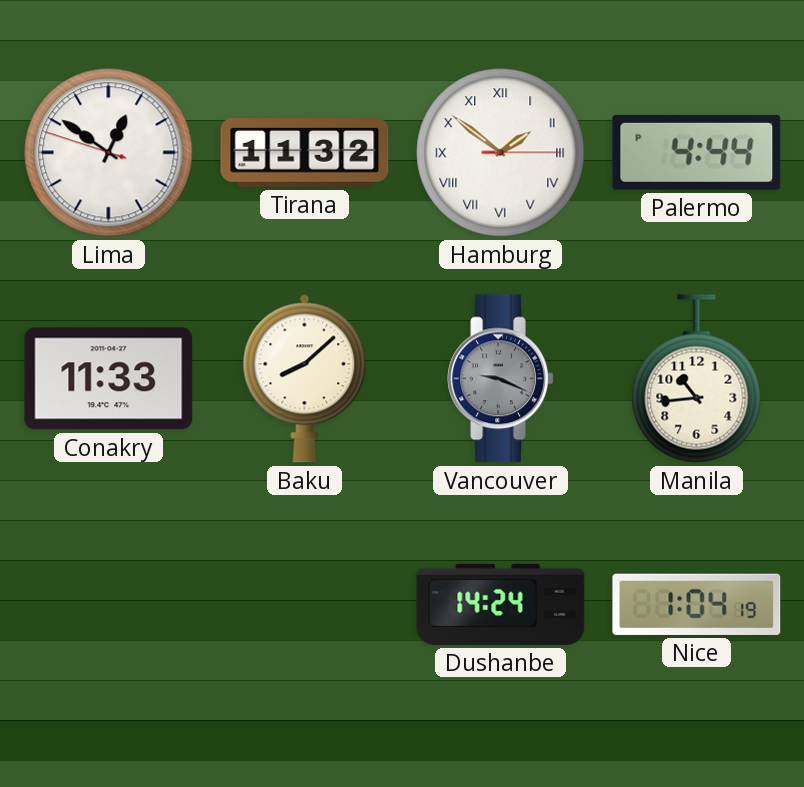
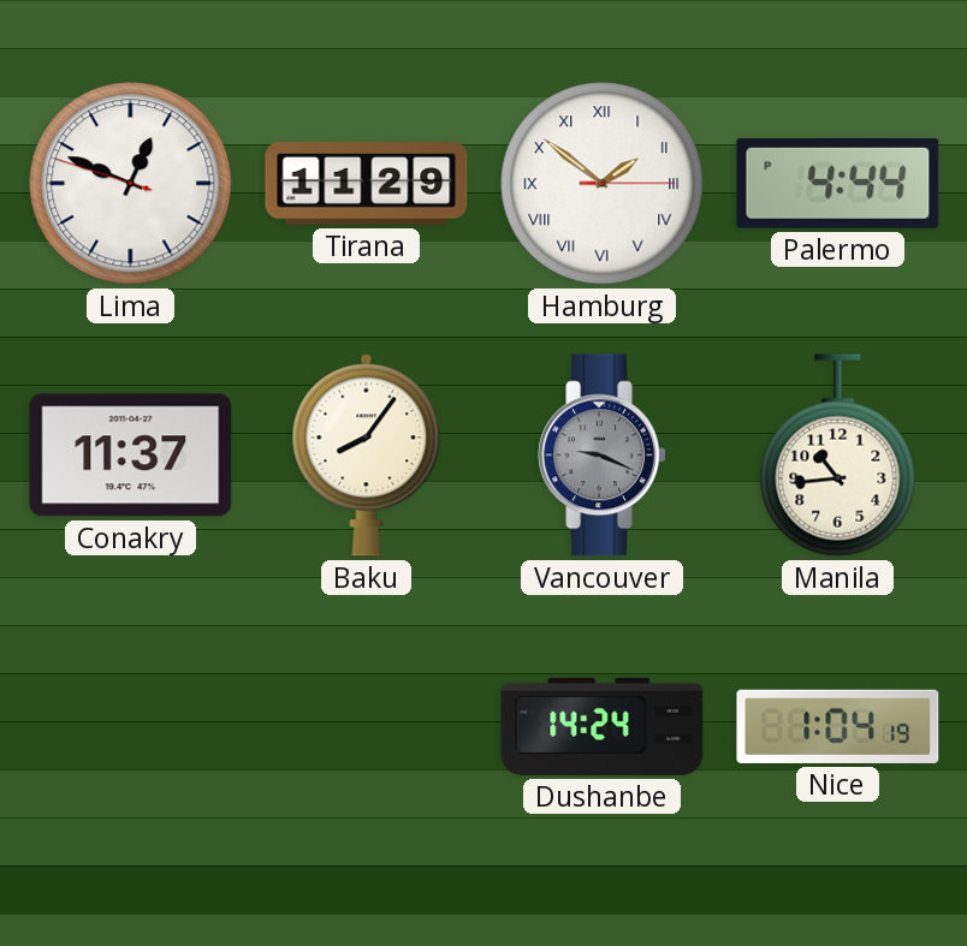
Lima: 12:50 -> 12:48 (131, 184)
Tirana: 11:32 -> 11:29 (367, 184)
Conakry: 11:33 -> 11:37 (131, 456)
Baku: 8:08 -> 8:06 (367, 454)
